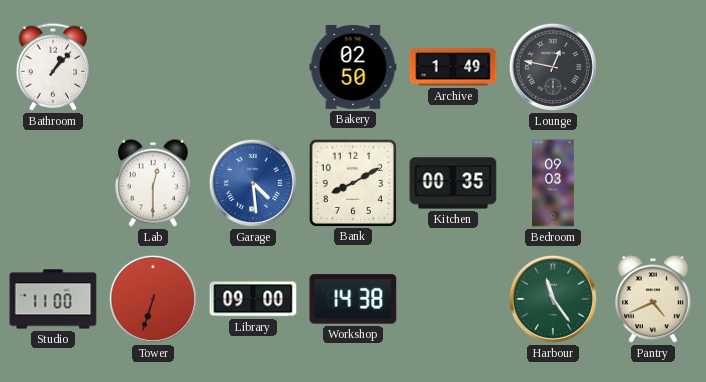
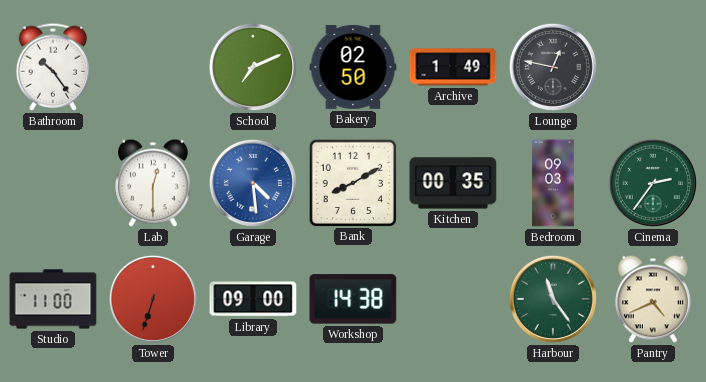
Bathroom: 1:07 -> 10:24 (53, 67)
School: none -> 7:11 (253, 67)
Cinema: none -> 2:36 (653, 183)
